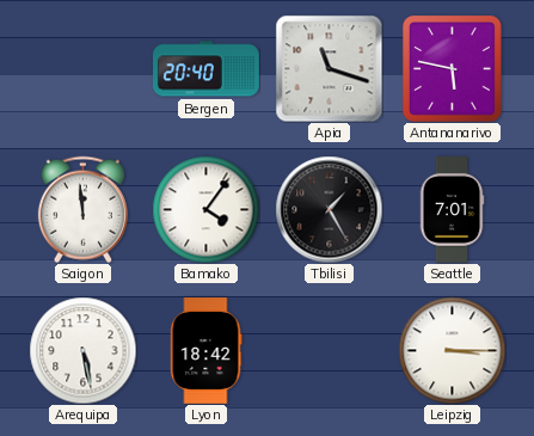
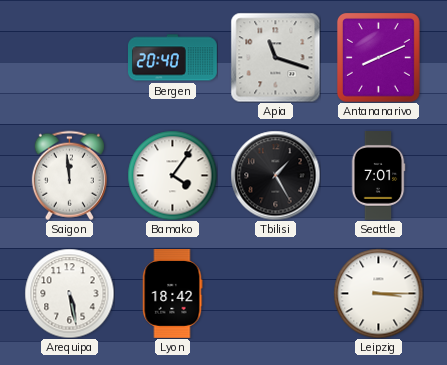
Antananarivo: 5:47 -> 8:11 (378, 57)
